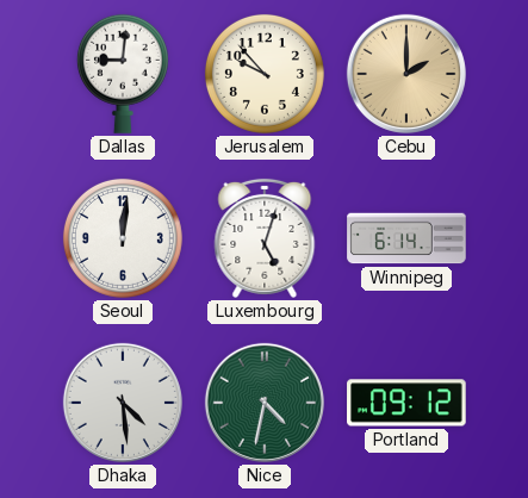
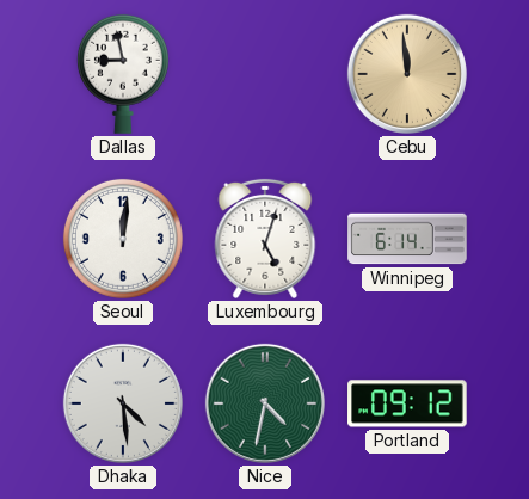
Dallas: 9:01 -> 8:58 (123, 74)
Jerusalem: 9:53 -> none (265, 74)
Cebu: 2:00 -> 11:59 (407, 74)
